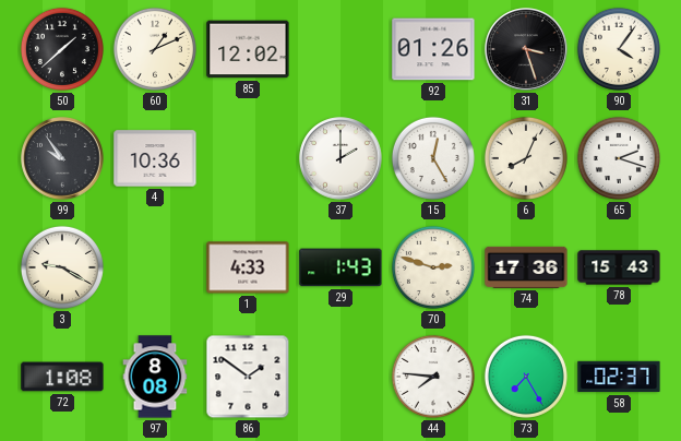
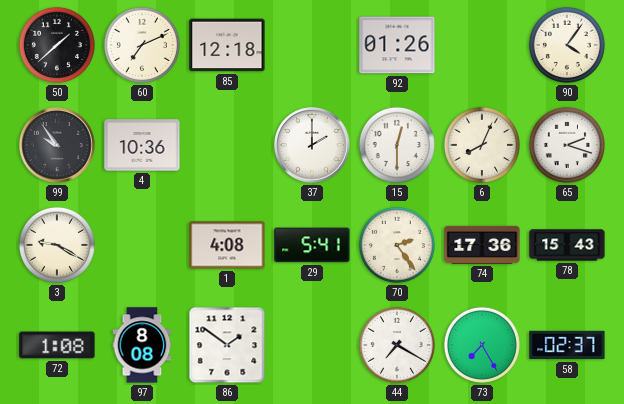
60: 1:11 -> 7:11 (142, 45)
85: 12:02 -> 12:18 (227, 45)
31: 3:27 -> none (526, 49)
15: 12:25 -> 12:30 (397, 145)
1: 4:33 -> 4:08 (227, 245)
29: 1:43 -> 5:41 (312, 245)
70: 2:48 -> 2:24 (397, 245)
44: 7:46 -> 7:20 (397, 345)
